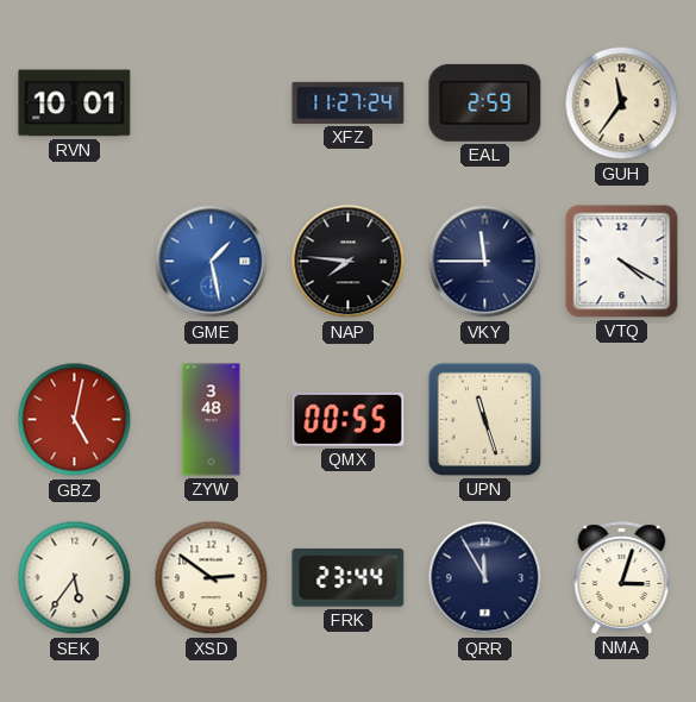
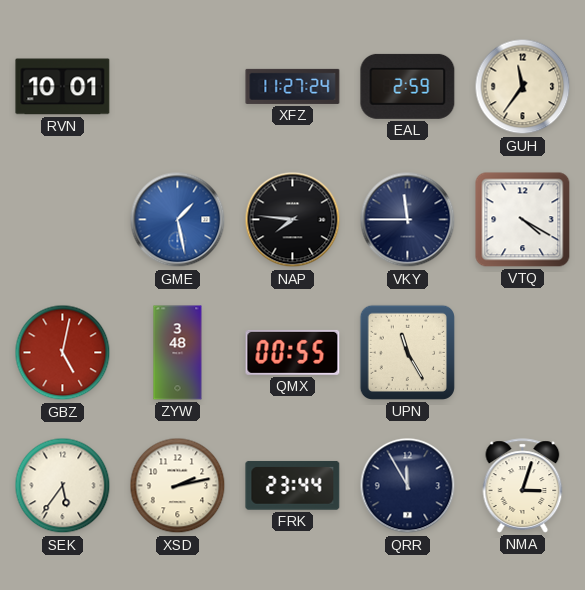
UPN: 11:27 -> 11:25 (407, 352)
XSD: 2:51 -> 2:13 (178, 486)
